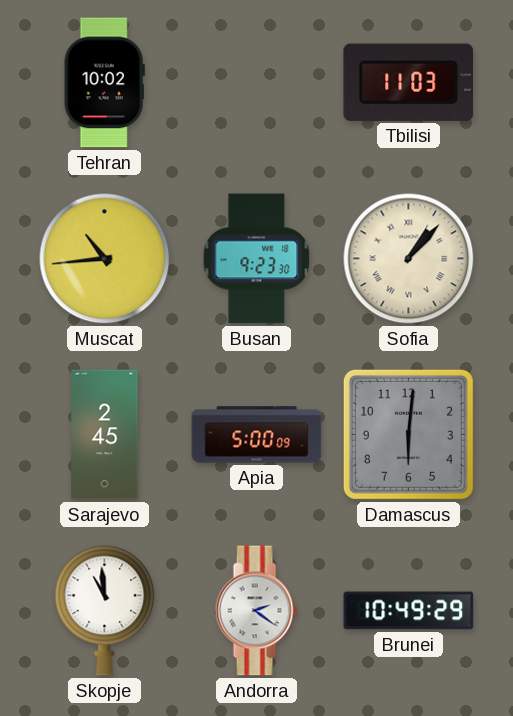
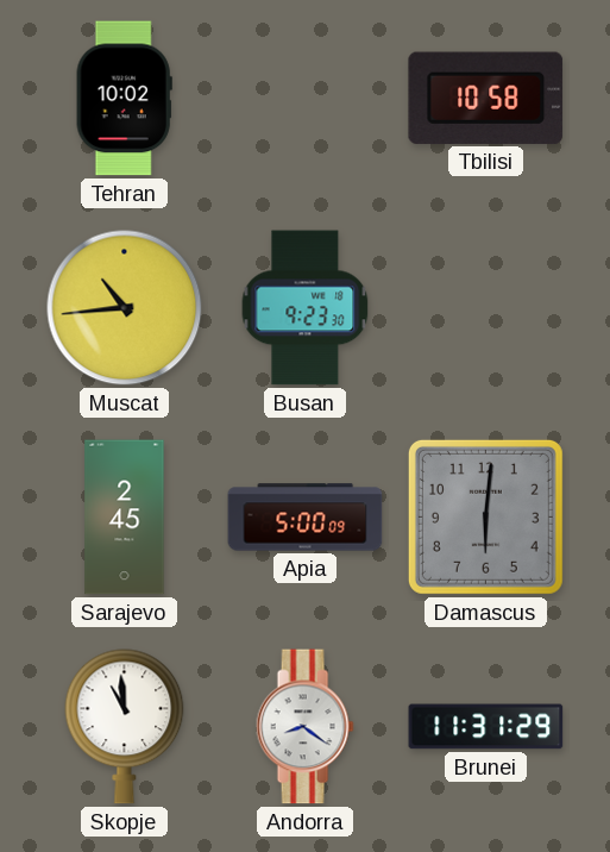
Tbilisi: 11:03 -> 10:58 (486, 98)
Sofia: 1:07 -> none (409, 259)
Andorra: 2:21 -> 8:21 (304, 727)
Brunei: 10:49 -> 11:31 (486, 727)
